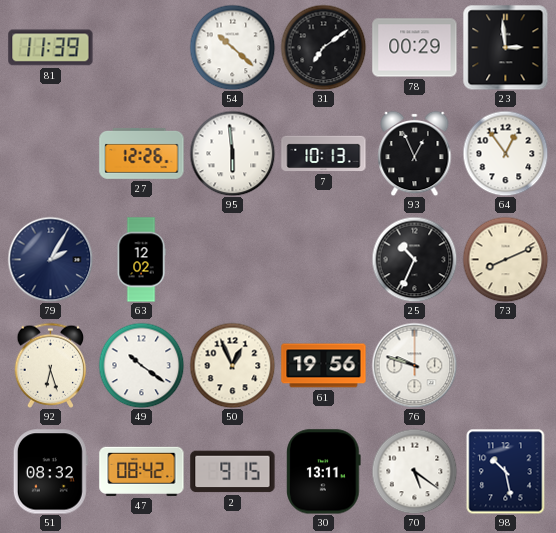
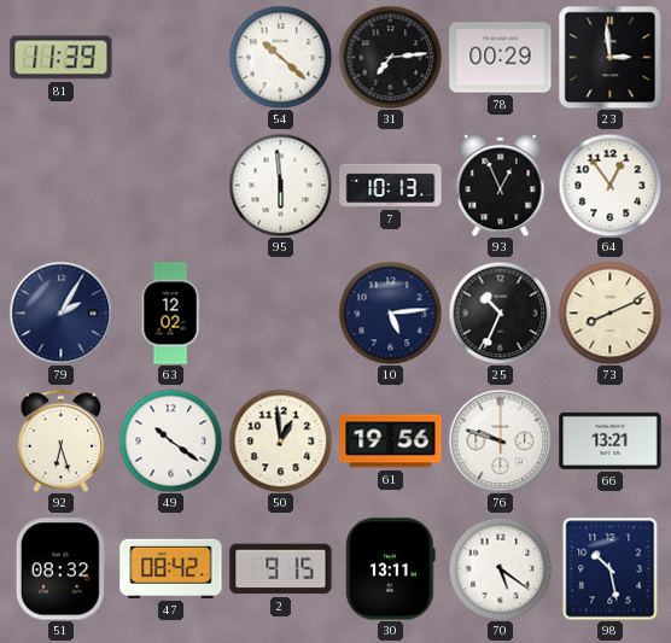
31: 7:09 -> 7:14 (390, 57)
27: 12:26 -> none (142, 153)
10: none -> 5:14 (390, 312)
50: 12:56 -> 12:59 (280, 440)
66: none -> 13:21 (611, 440)
